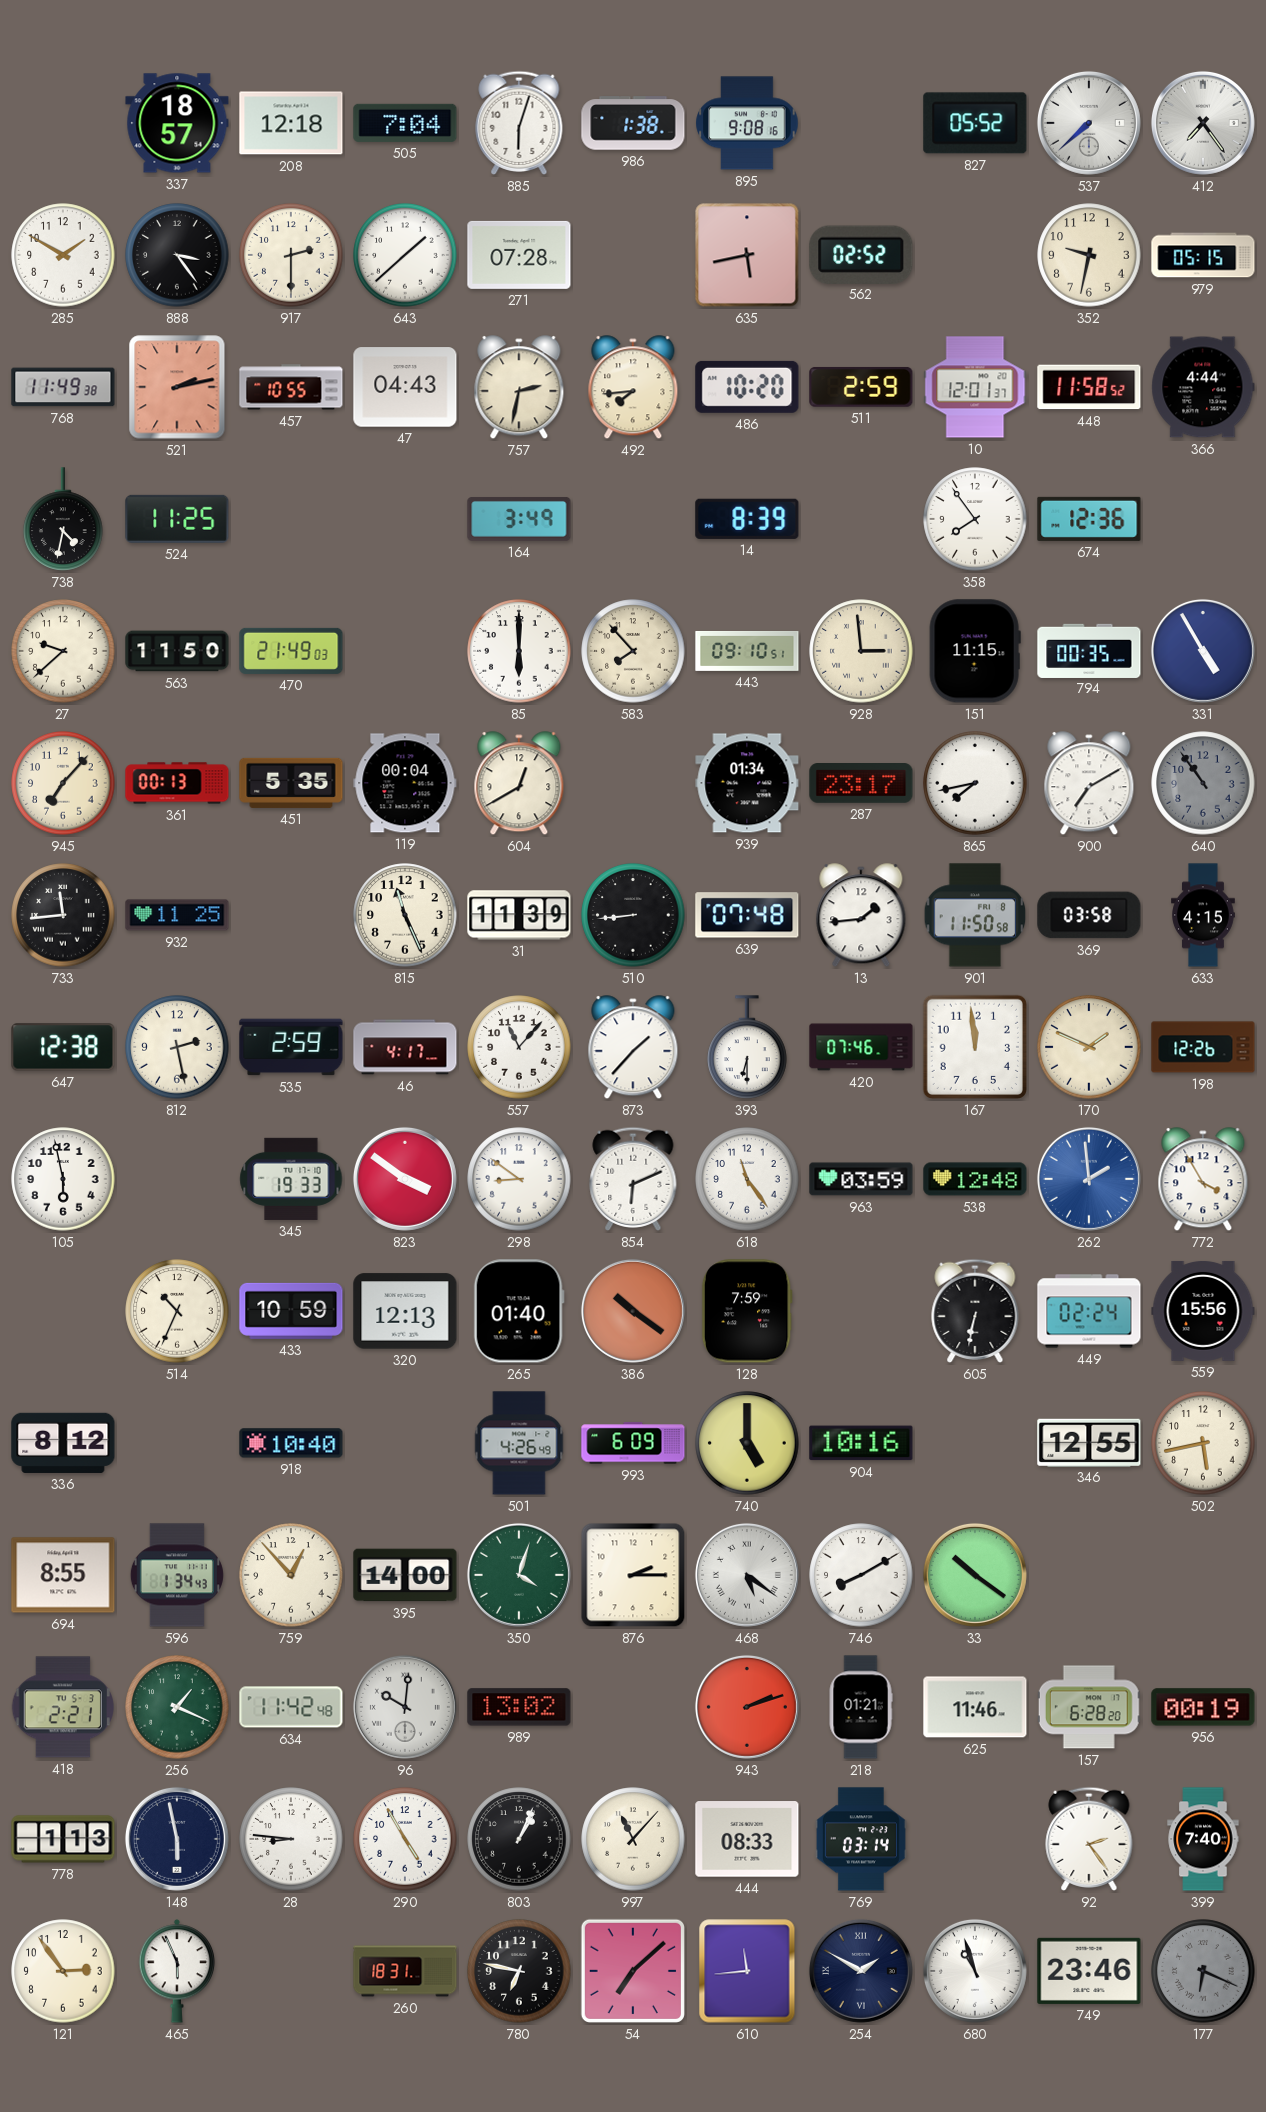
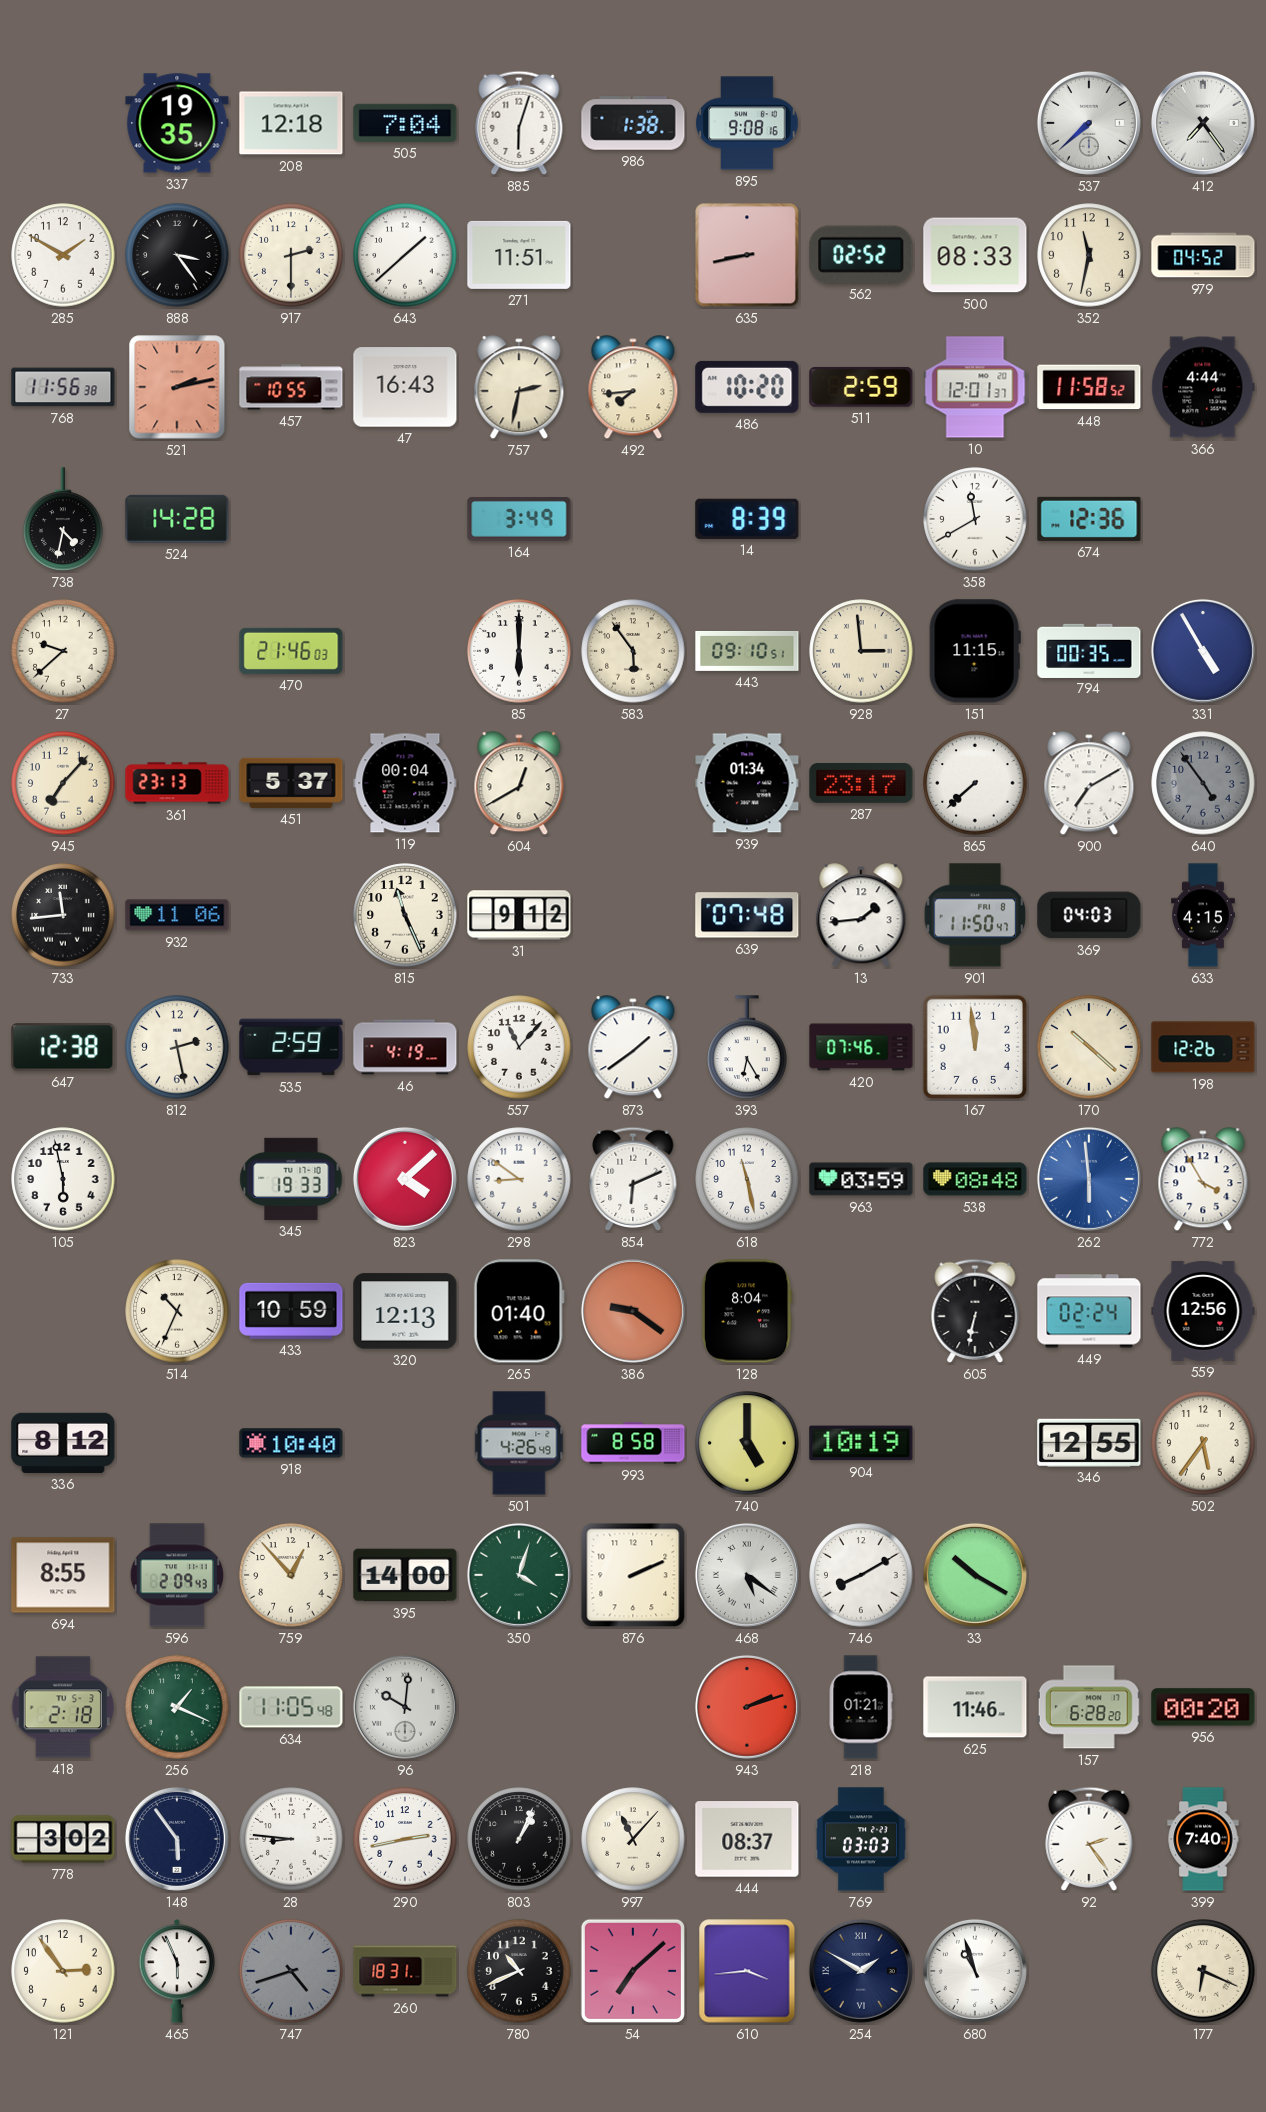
337: 18:57 -> 19:35 (177, 123)
827: 05:52 -> none (975, 123)
271: 07:28 -> 11:51 (519, 255)
635: 5:43 -> 8:43 (747, 255)
500: none -> 08:33 (975, 255)
352: 9:32 -> 11:32 (1089, 255)
979: 05:15 -> 04:52 (1203, 255)
768: 11:49 -> 11:56 (63, 387)
47: 04:43 -> 16:43 (405, 387)
524: 11:25 -> 14:28 (177, 519)
358: 7:54 -> 11:40 (975, 519)
563: 11:50 -> none (177, 651)
470: 21:49 -> 21:46 (291, 651)
583: 7:53 -> 5:54 (633, 651)
361: 00:13 -> 23:13 (177, 783)
451: 5:35 -> 5:37 (291, 783)
865: 7:43 -> 7:38 (975, 783)
640: 10:54 -> 4:54 (1203, 783)
932: 11:25 -> 11:06 (177, 915)
31: 11:39 -> 9:12 (519, 915)
510: 8:44 -> none (633, 915)
901: 11:50:58 -> 11:50:47 (975, 915)
369: 03:58 -> 04:03 (1089, 915)
46: 4:17 -> 4:19 (405, 1047)
873: 1:37 -> 1:39 (633, 1048)
393: 6:30 -> 6:25 (747, 1047)
170: 1:49 -> 10:22 (1089, 1047)
823: 3:51 -> 4:08 (405, 1179)
618: 11:24 -> 11:28 (747, 1179)
538: 12:48 -> 08:48 (975, 1179)
262: 1:59 -> 5:59 (1089, 1179)
386: 10:21 -> 9:21 (633, 1311)
128: 7:59 -> 8:04 (747, 1311)
559: 15:56 -> 12:56 (1203, 1311)
993: 6:09 -> 8:58 (633, 1443)
904: 10:16 -> 10:19 (861, 1443)
502: 5:43 -> 5:36 (1203, 1443)
596: 1:34 -> 2:09 (177, 1575)
876: 2:15 -> 2:11 (633, 1575)
33: 10:21 -> 10:20 (975, 1575)
418: 2:21 -> 2:18 (62, 1707)
634: 11:42 -> 11:05 (291, 1707)
989: 13:02 -> none (519, 1707)
956: 00:19 -> 00:20 (1203, 1707)
778: 1:13 -> 3:02 (63, 1839)
148: 5:58 -> 5:54 (177, 1839)
290: 4:55 -> 2:43 (405, 1839)
444: 08:33 -> 08:37 (747, 1839)
769: 03:14 -> 03:03 (861, 1839)
747: none -> 4:42 (291, 1971)
780: 6:47 -> 10:41 (519, 1971)
610: 11:44 -> 3:44 (747, 1971)
749: 23:46 -> none (1089, 1971)
177 dial: grey -> cream (1203, 1971)
